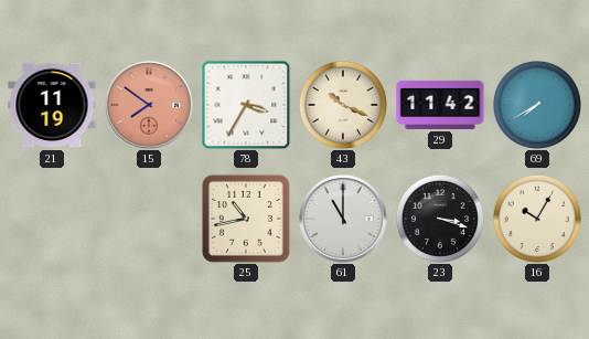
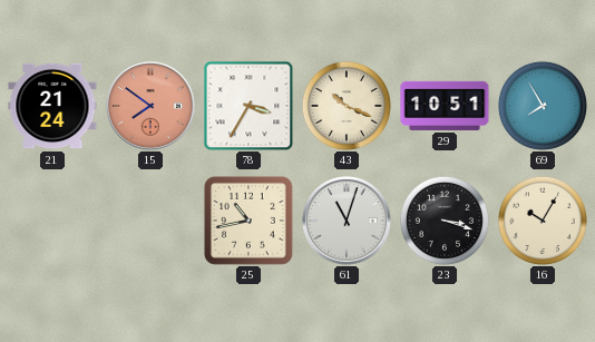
21: 11:19 -> 21:24 (52, 106)
29: 11:42 -> 10:51 (445, 106)
69: 7:40 -> 7:55 (543, 106)
61: 11:00 -> 11:03 (348, 222)
